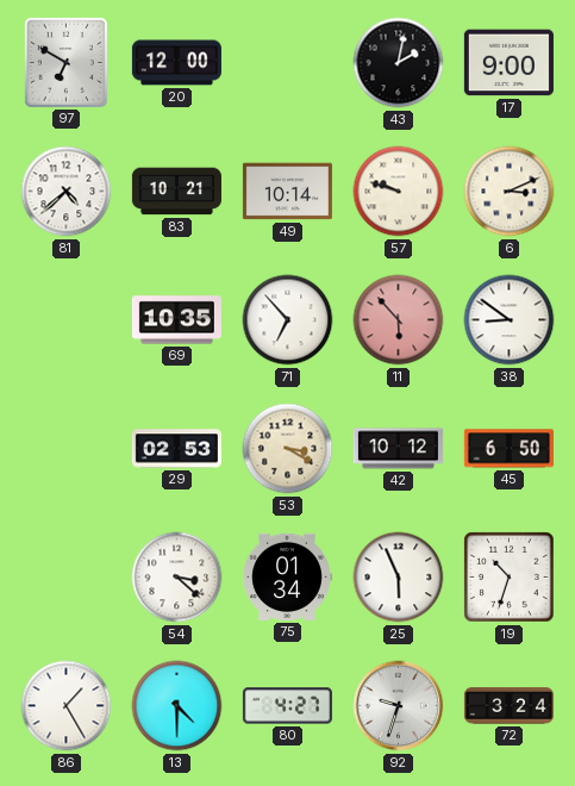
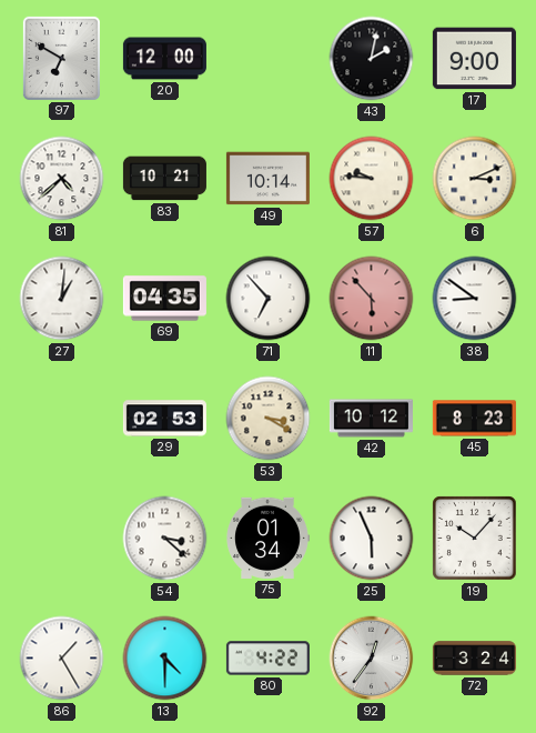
57: 9:48 -> 9:46 (372, 179)
27: none -> 1:01 (62, 299)
69: 10:35 -> 04:35 (164, 299)
45: 6:50 -> 8:23 (474, 419)
19: 10:33 -> 10:07 (475, 539)
80: 4:27 -> 4:22 (267, 659)
92: 9:33 -> 12:36 (372, 659)
